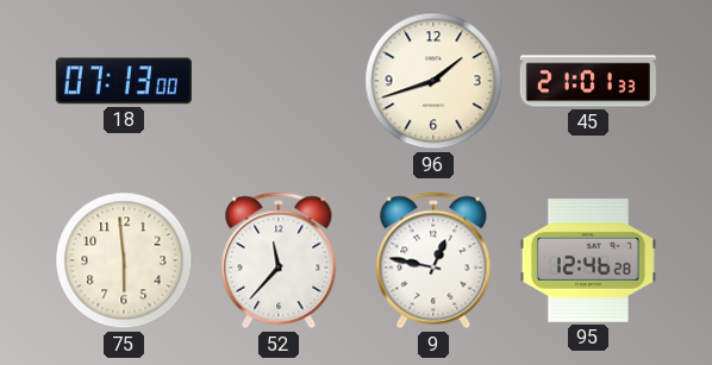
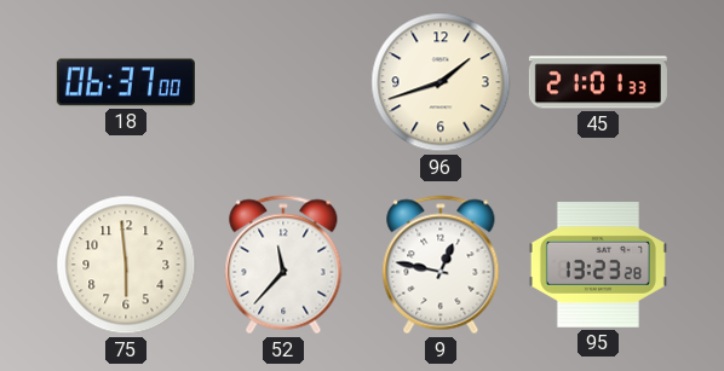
18: 07:13 -> 06:37 (126, 82)
95: 12:46 -> 13:23 (598, 266)
